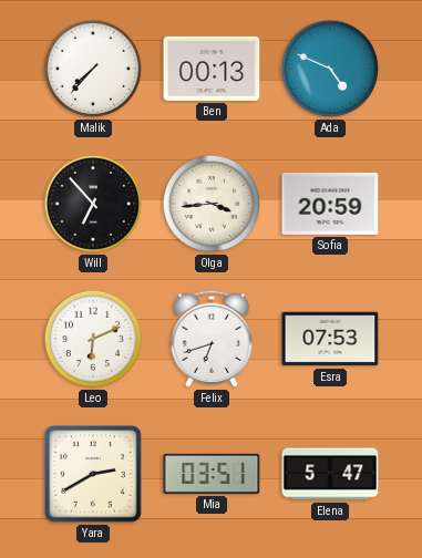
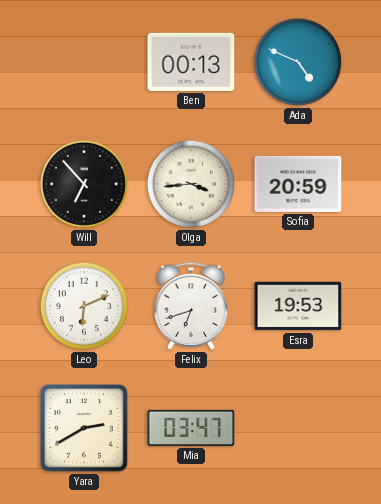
Malik: 7:37 -> none (93, 69)
Esra: 07:53 -> 19:53 (298, 306)
Mia: 03:51 -> 03:47 (191, 428)
Elena: 5:47 -> none (330, 474)
